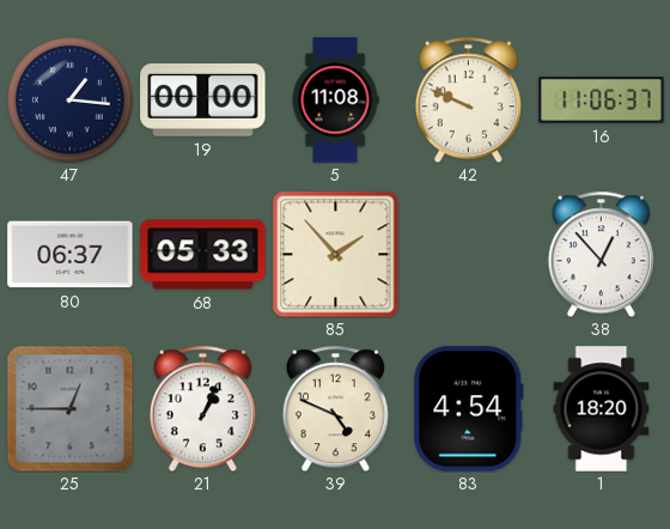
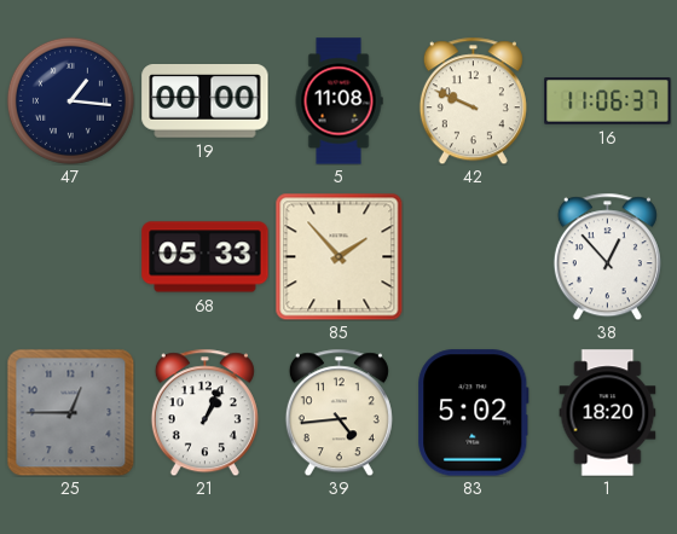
80: 06:37 -> none (71, 255)
39: 4:49 -> 4:44 (338, 412)
83: 4:54 -> 5:02 (474, 413)
